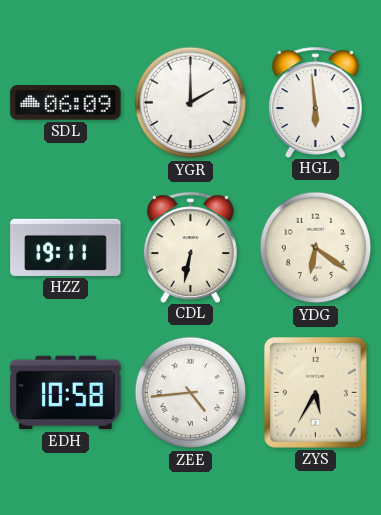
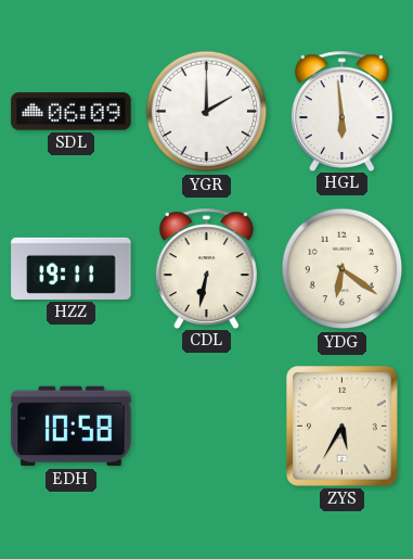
ZEE: 4:44 -> none (191, 393)
